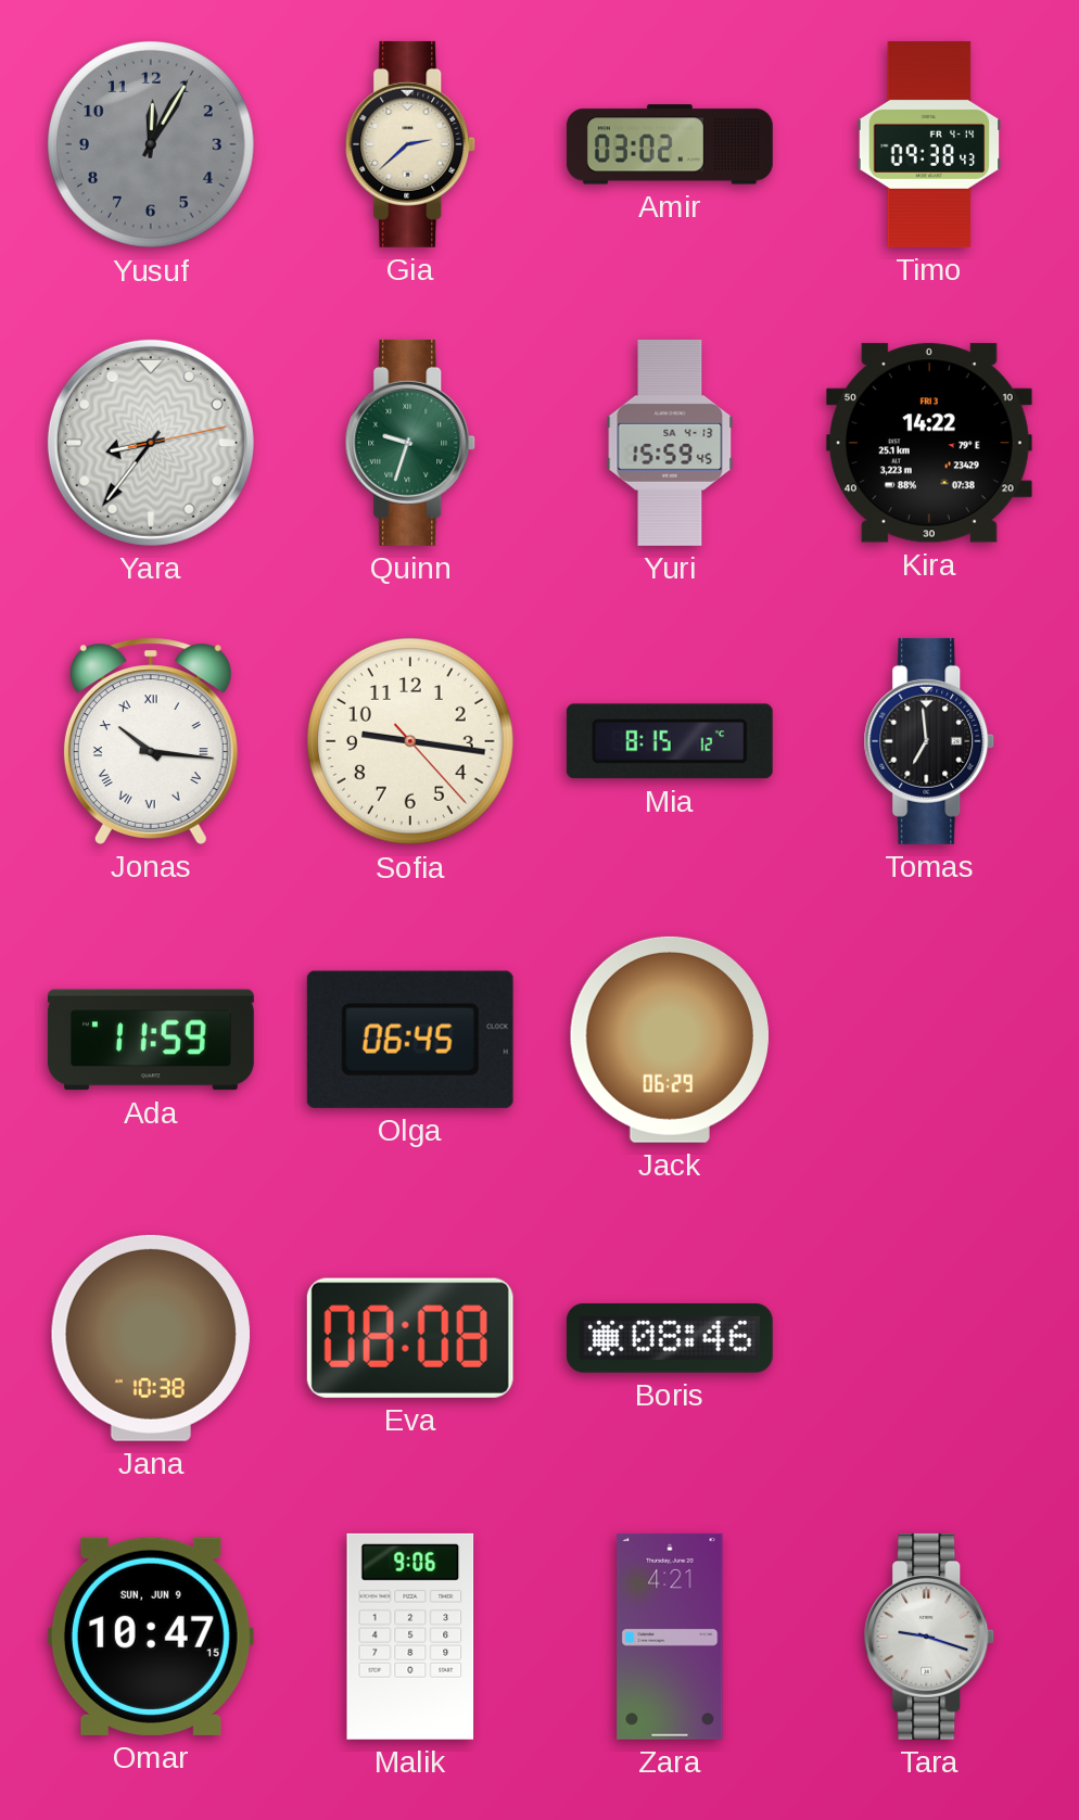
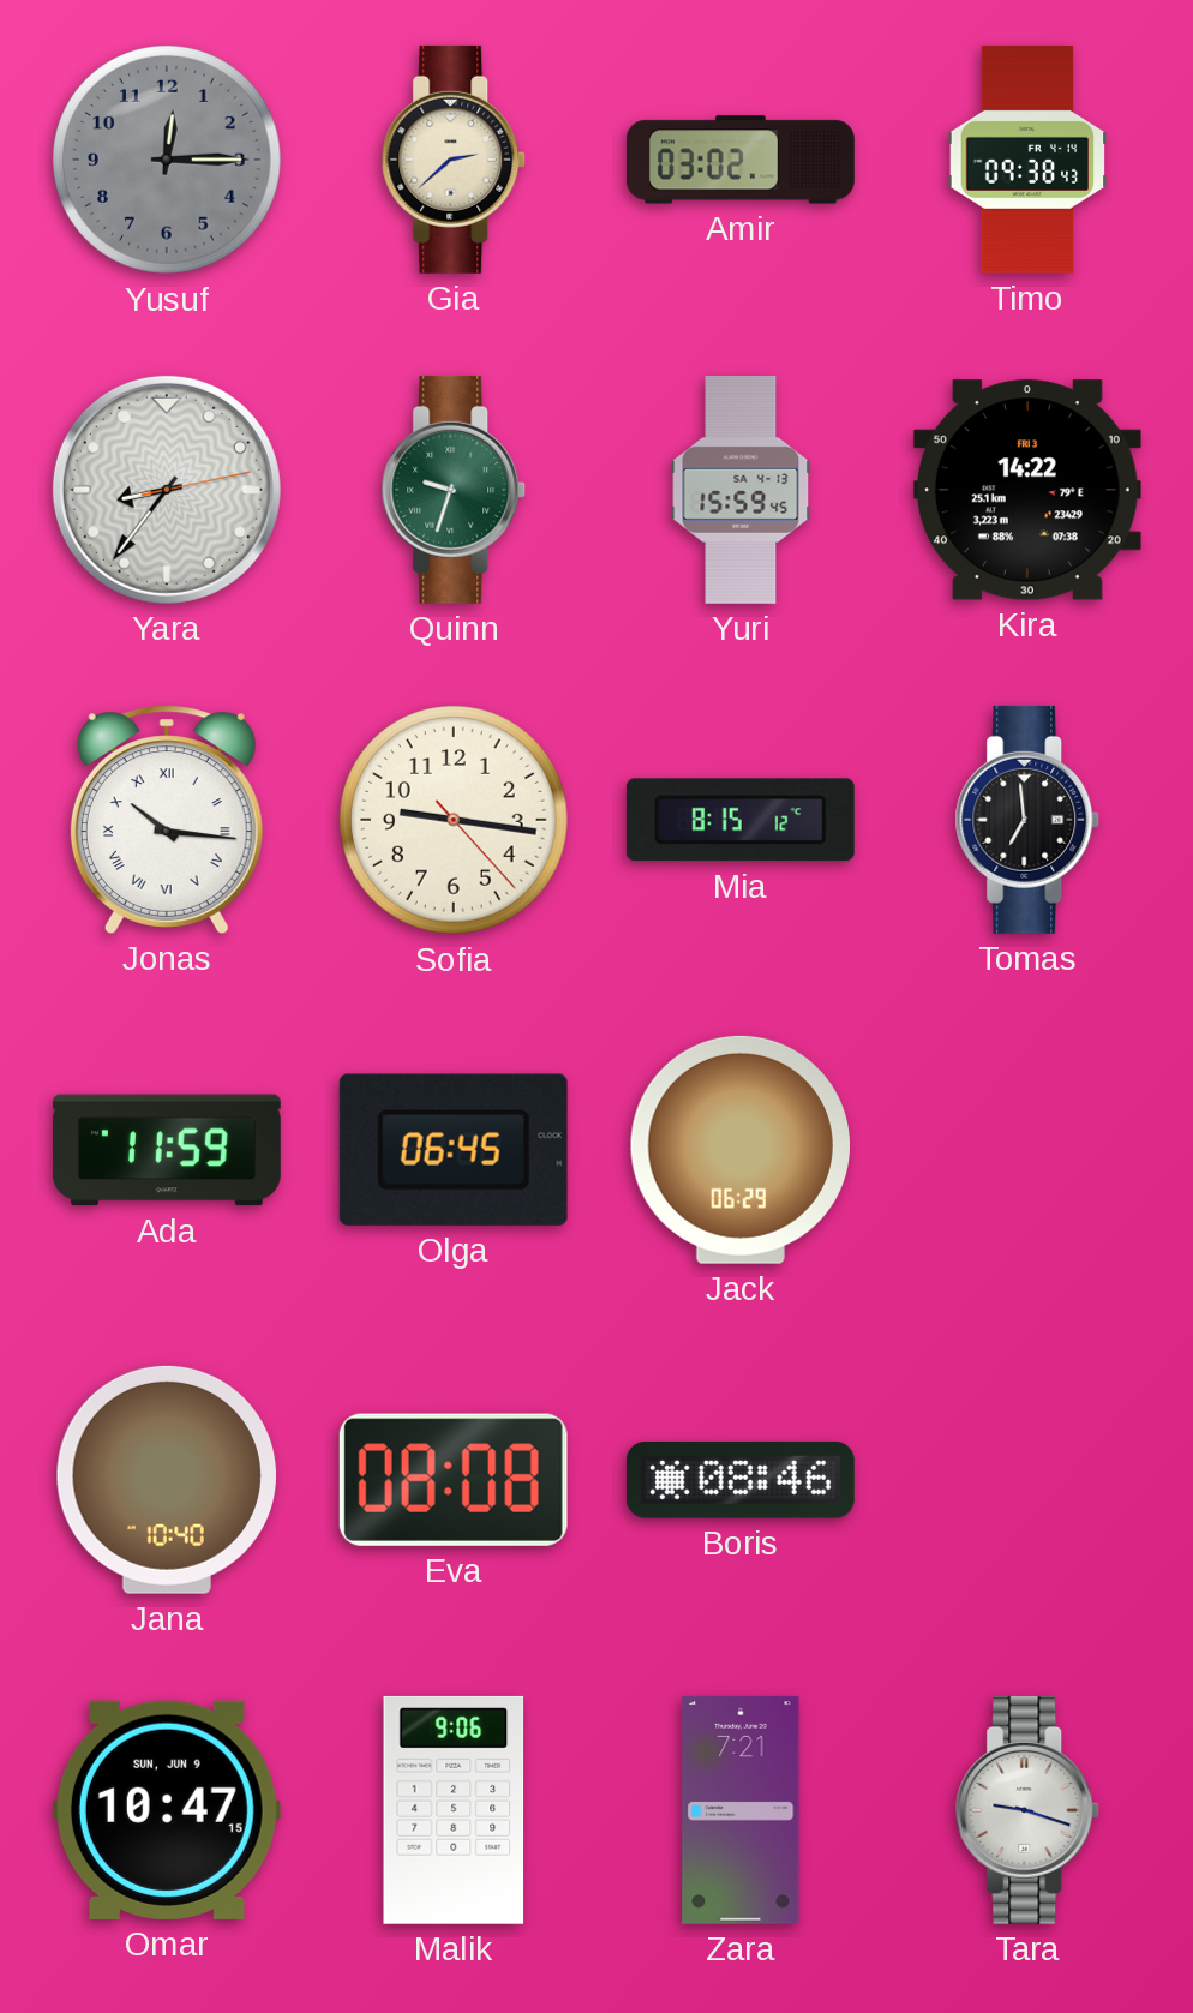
Yusuf: 12:05 -> 12:15 (168, 161)
Jana: 10:38 -> 10:40 (167, 1480)
Zara: 4:21 -> 7:21 (741, 1810)
